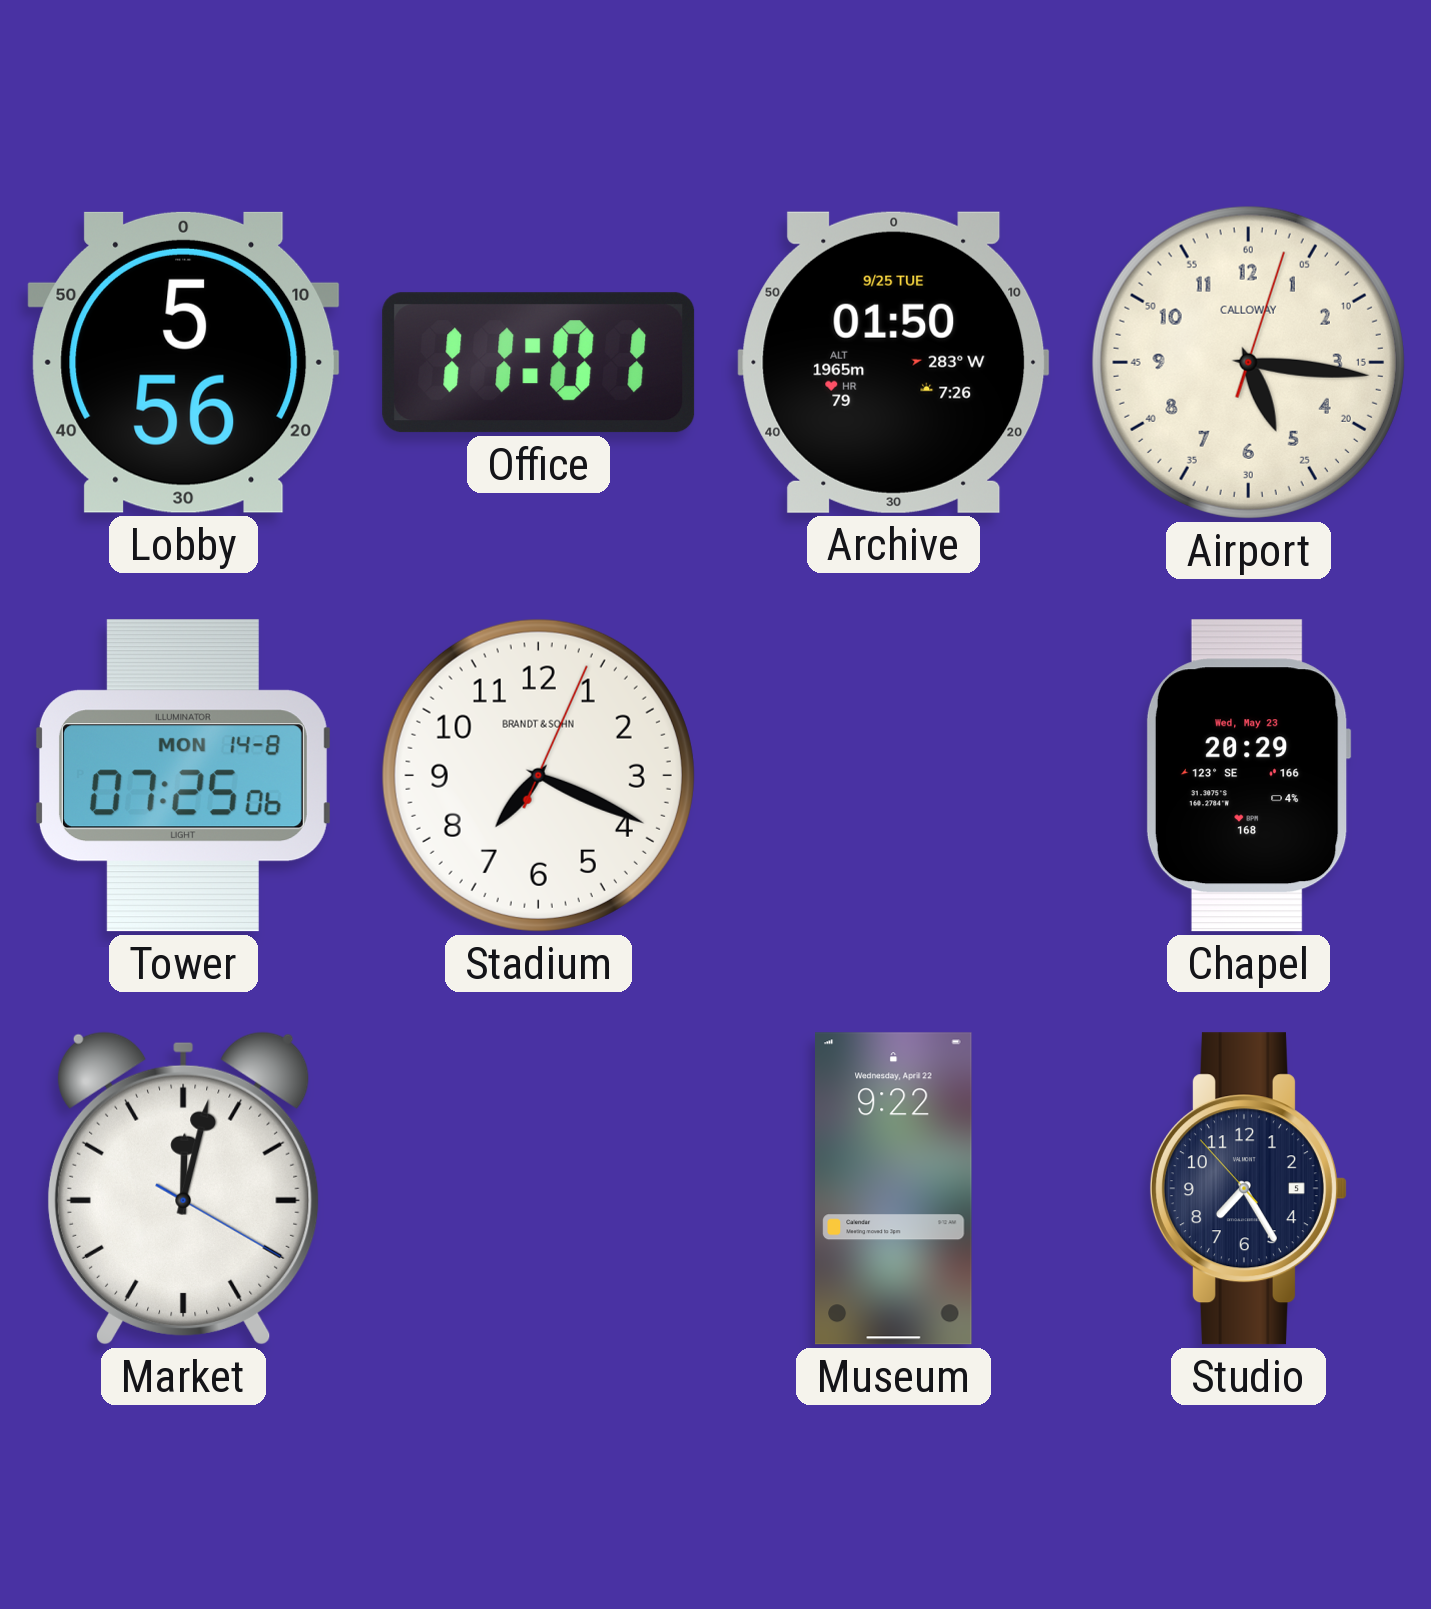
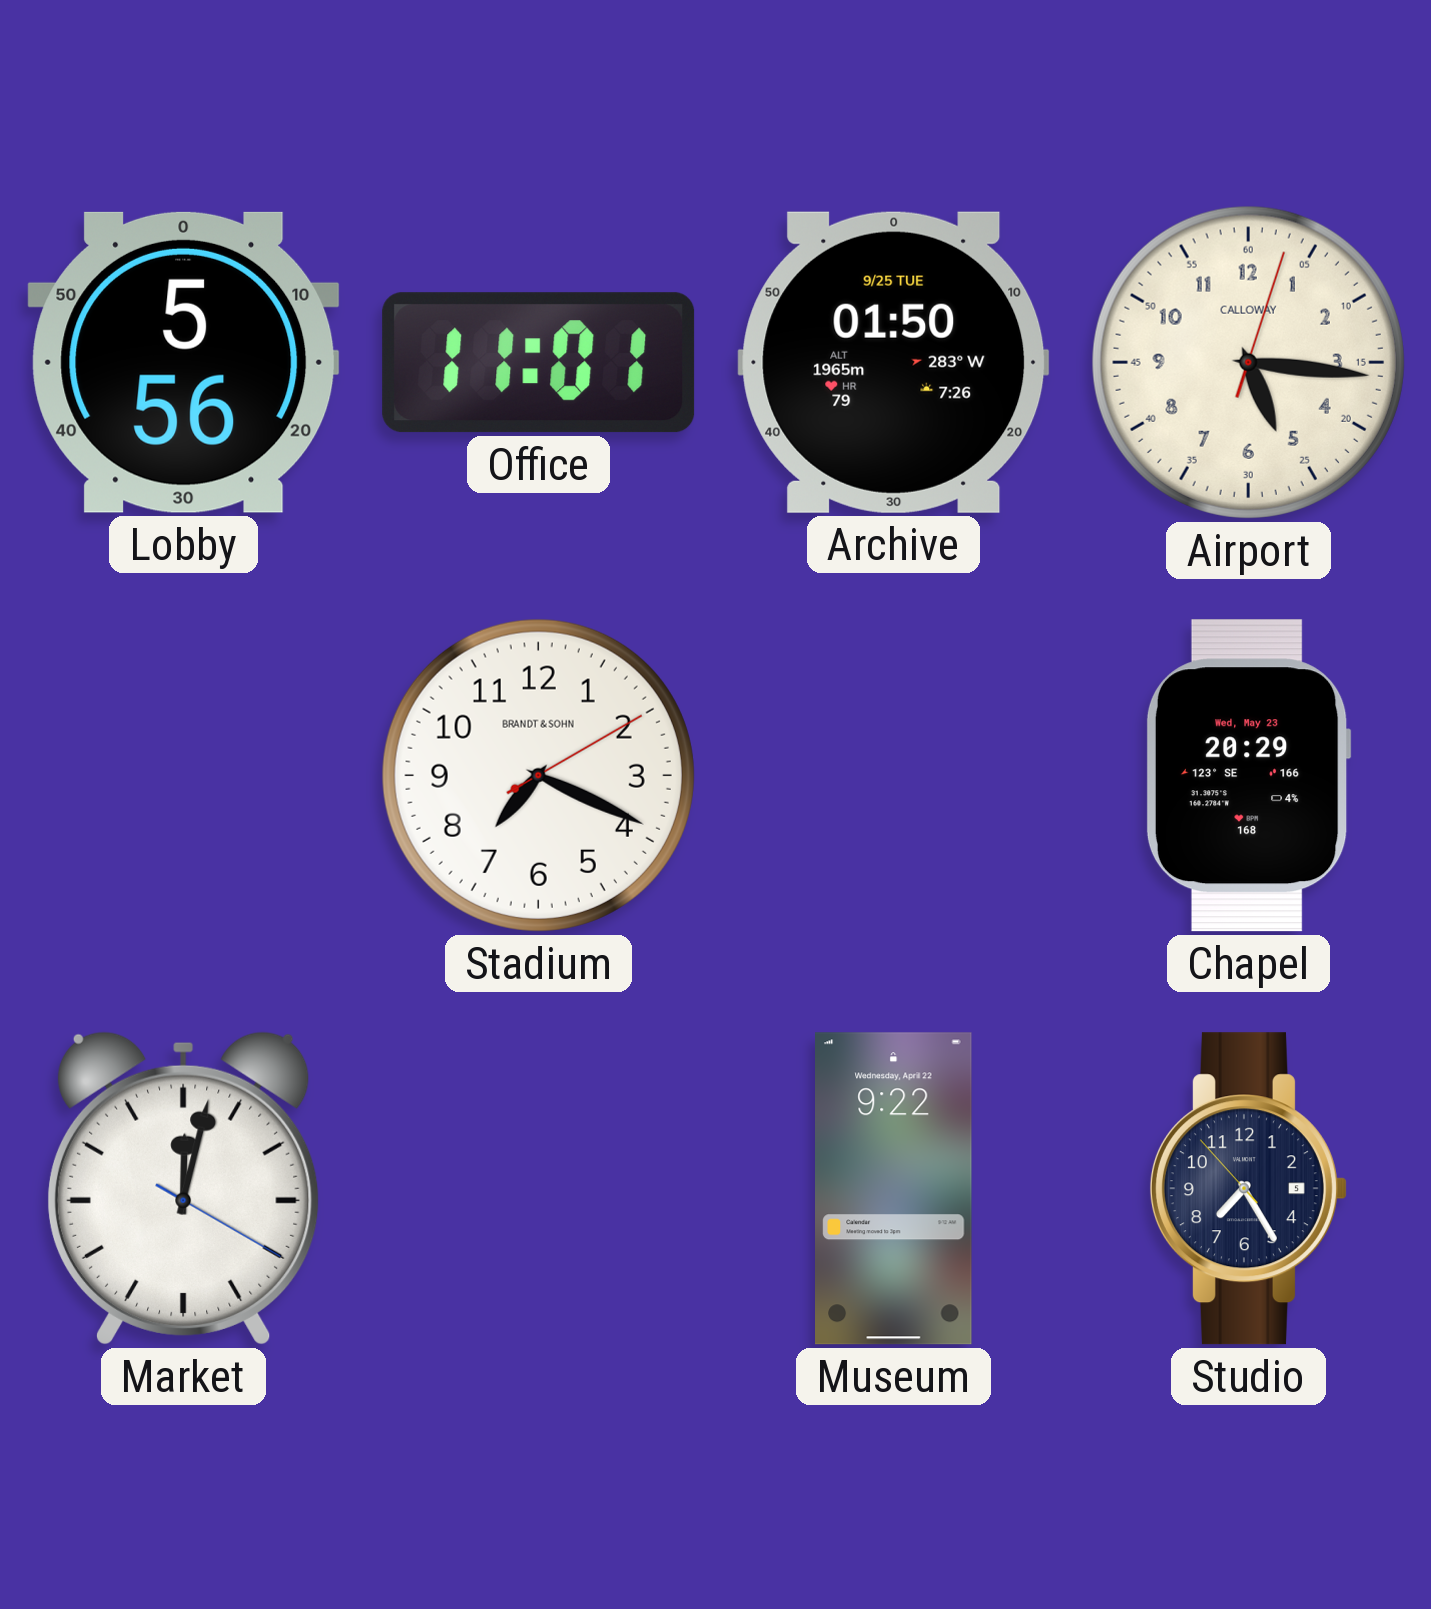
Tower: 07:25 -> none (183, 776)
Stadium: 7:19:04 -> 7:19:10 (538, 775)
